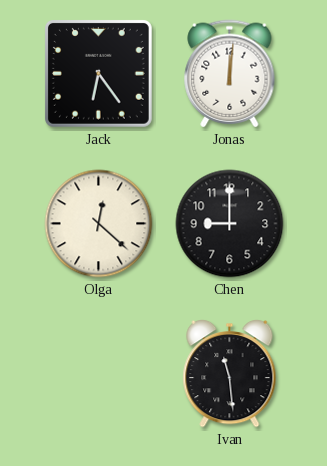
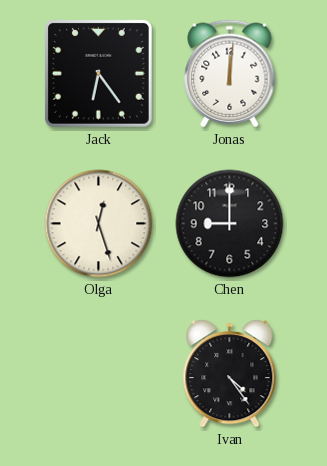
Olga: 12:22 -> 12:27 (99, 224)
Ivan: 11:29 -> 4:24 (230, 374)
